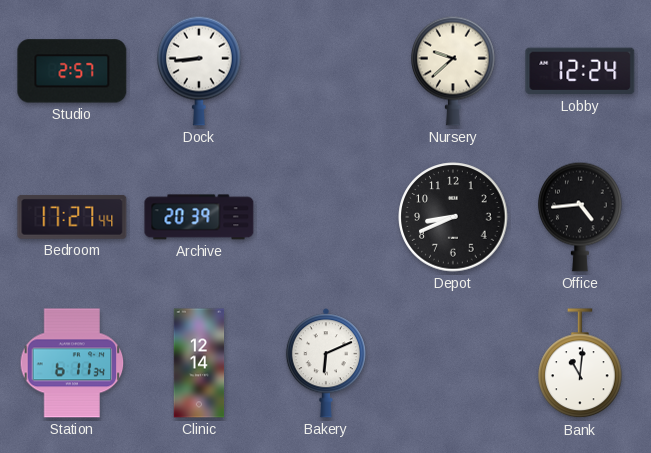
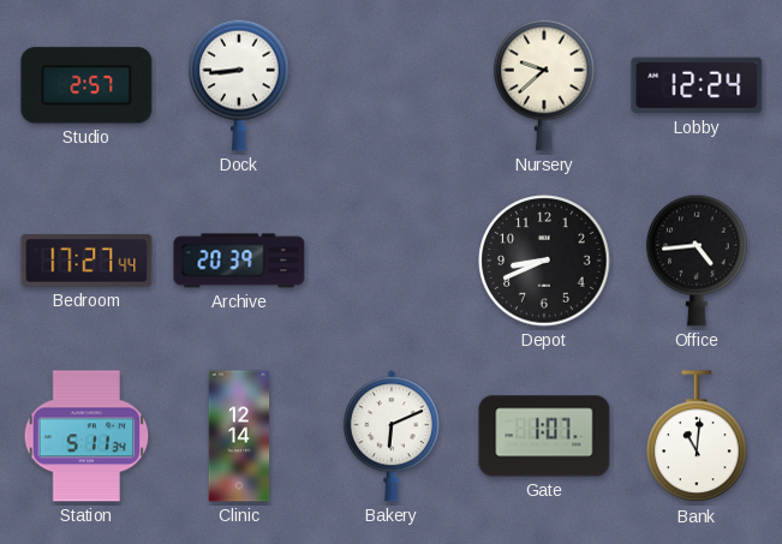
Station: 6:11 -> 5:11 (86, 436)
Gate: none -> 1:07 (544, 436)
